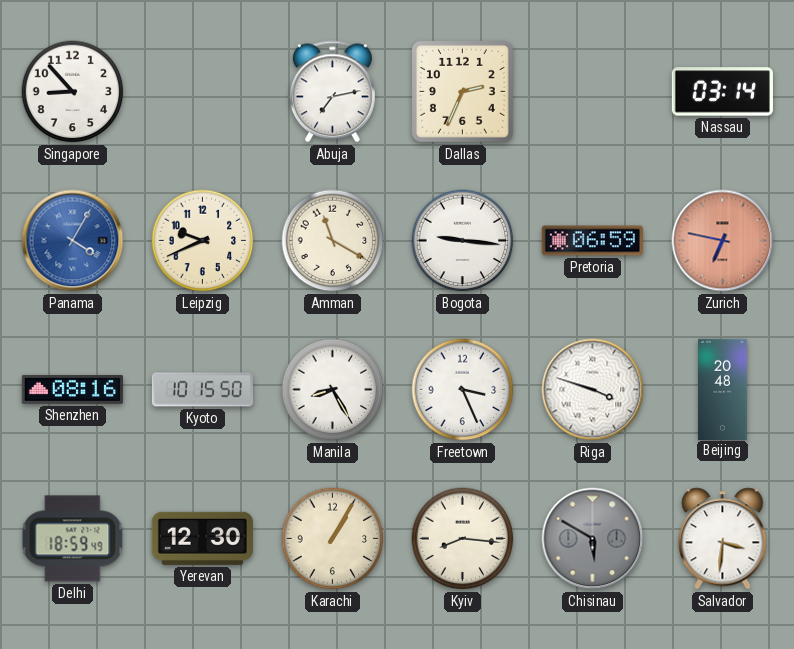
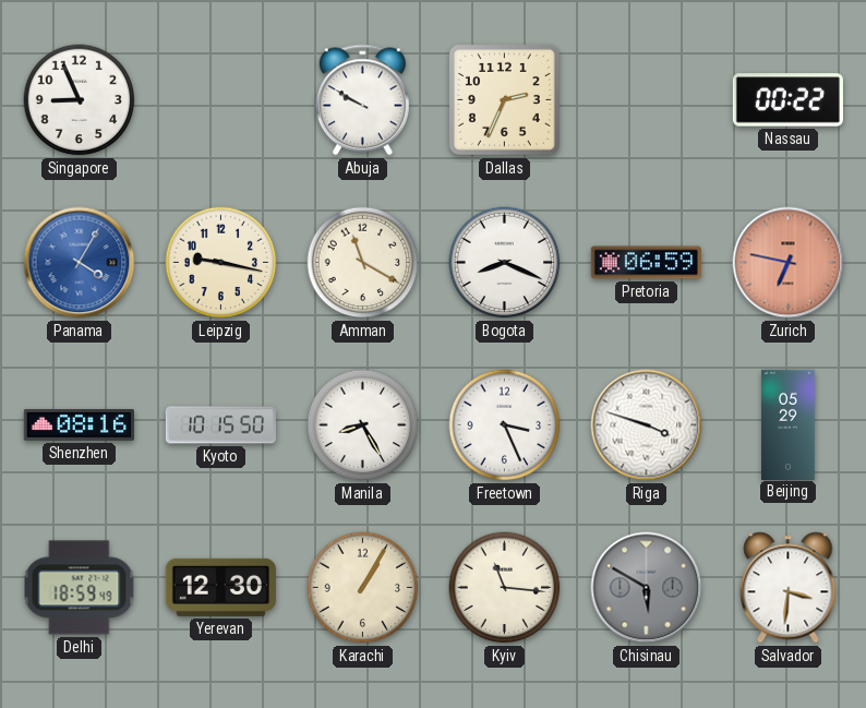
Singapore: 8:53 -> 8:56 (80, 100)
Abuja: 7:13 -> 9:50 (362, 100)
Nassau: 03:14 -> 00:22 (787, 100)
Leipzig: 9:41 -> 9:17 (221, 263)
Bogota: 9:16 -> 8:19 (505, 263)
Beijing: 20:48 -> 05:29 (789, 424)
Kyiv: 8:16 -> 11:16 (505, 588)
